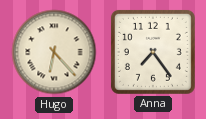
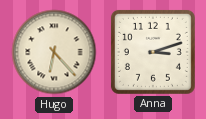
Anna: 7:24 -> 3:12 (153, 52)
